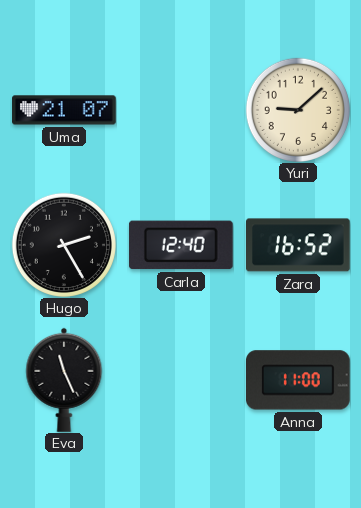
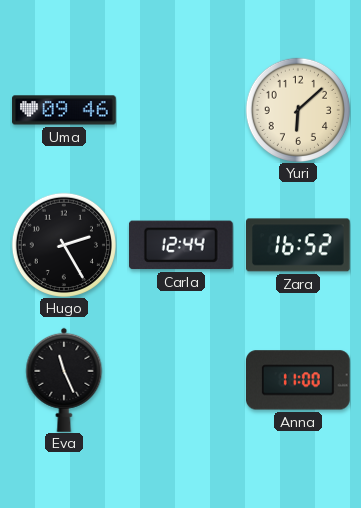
Uma: 21:07 -> 09:46 (64, 110)
Yuri: 9:08 -> 6:08 (298, 110)
Carla: 12:40 -> 12:44 (181, 245)
